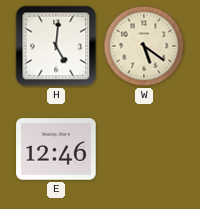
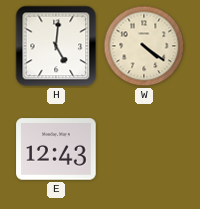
W: 5:21 -> 4:21 (144, 46)
E: 12:46 -> 12:43 (56, 149)
